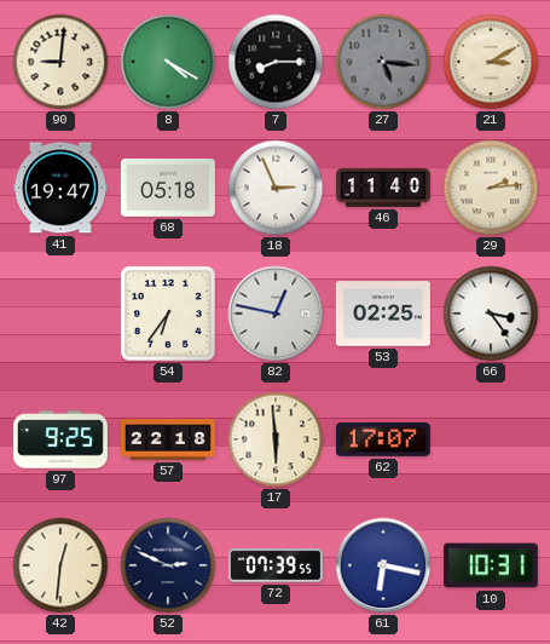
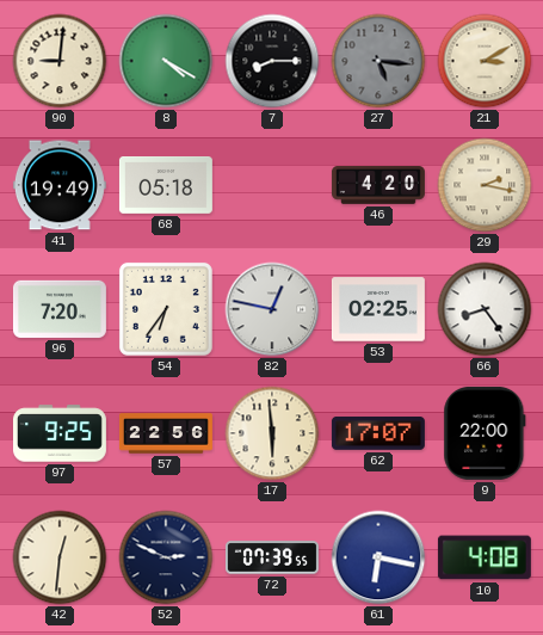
41: 19:47 -> 19:49 (60, 185)
18: 2:56 -> none (276, 188)
46: 11:40 -> 4:20 (378, 185)
29: 2:14 -> 2:17 (485, 185)
96: none -> 7:20 (60, 309)
66: 3:24 -> 8:24 (485, 309)
57: 22:18 -> 22:56 (166, 433)
9: none -> 22:00 (485, 433)
10: 10:31 -> 4:08 (485, 557)
